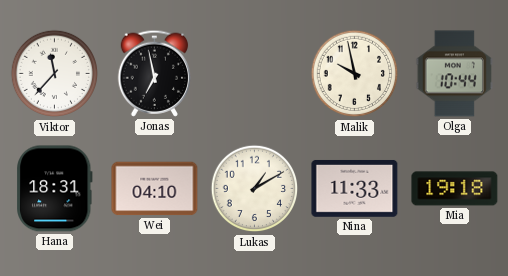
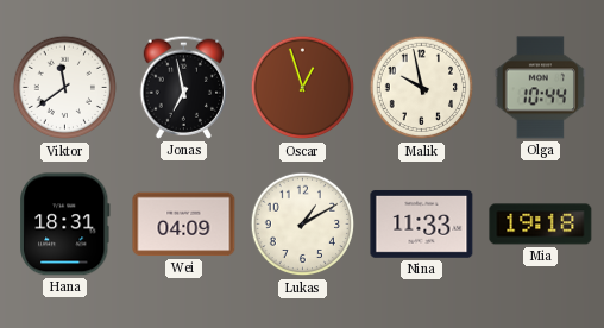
Viktor: 11:37 -> 11:39 (65, 88)
Oscar: none -> 12:57 (303, 88)
Wei: 04:10 -> 04:09 (184, 225)
